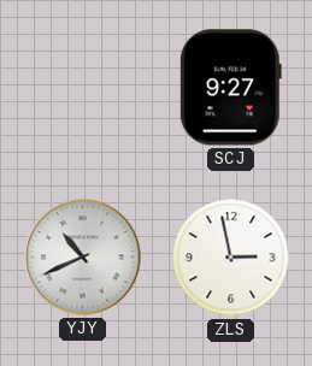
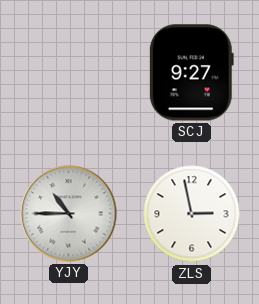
YJY: 10:41 -> 10:45 (69, 214)
